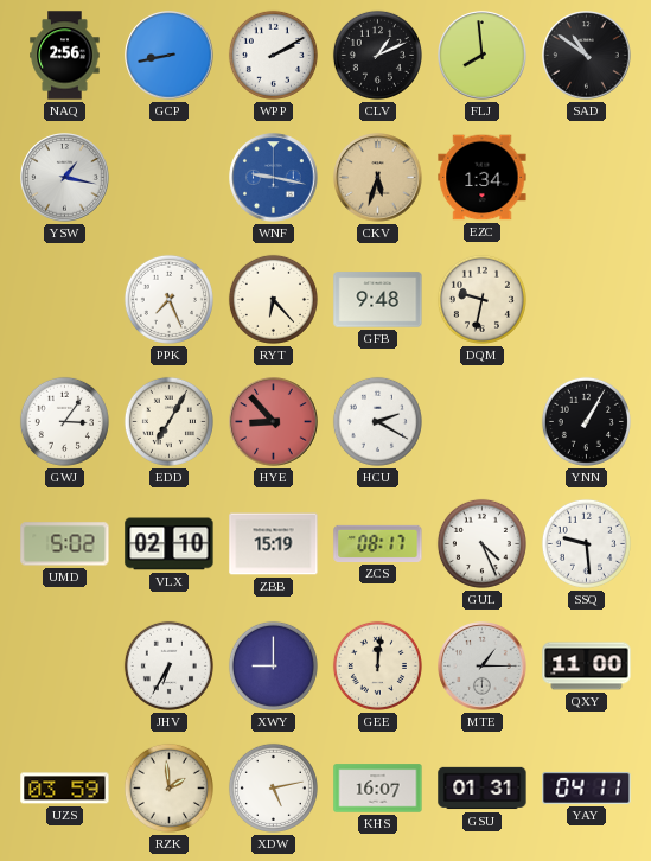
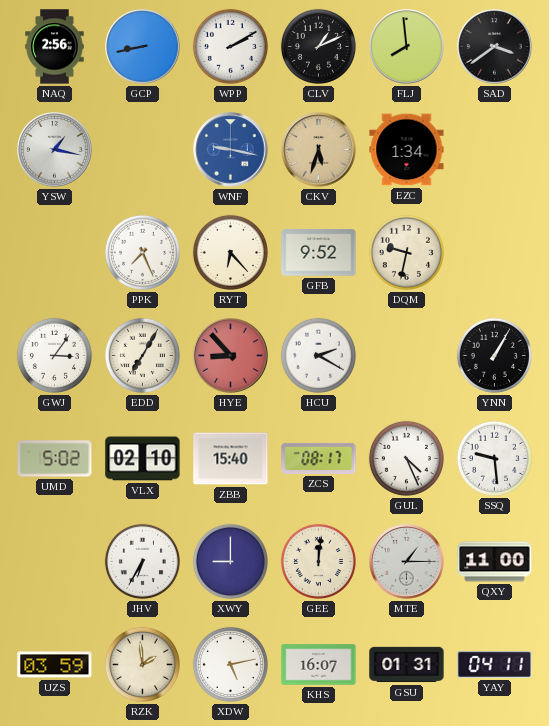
SAD: 10:51 -> 3:39 (495, 47)
GFB: 9:48 -> 9:52 (319, 253)
ZBB: 15:19 -> 15:40 (231, 459)
